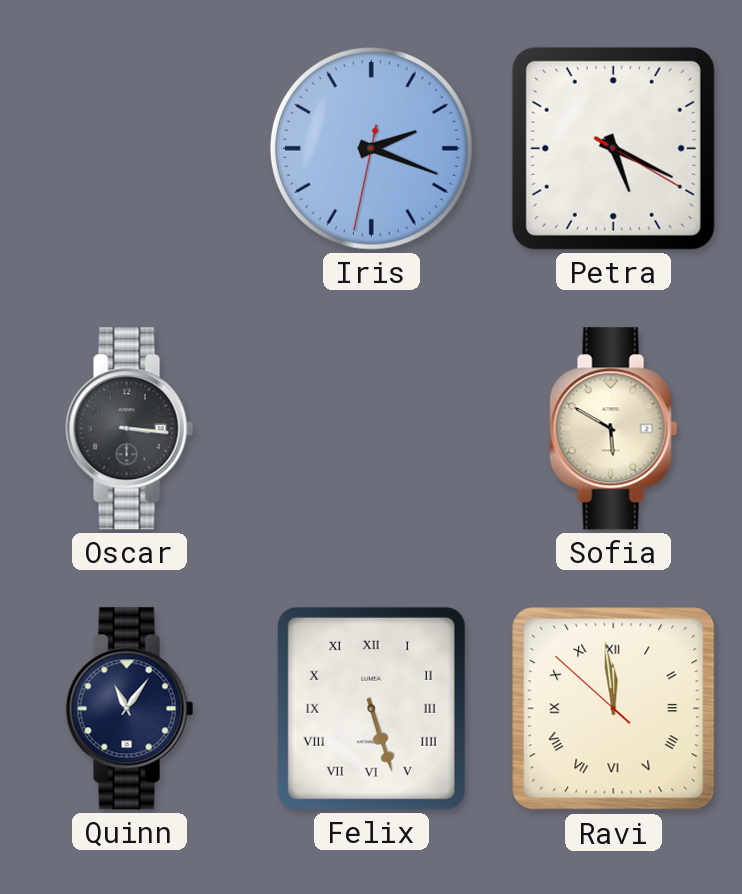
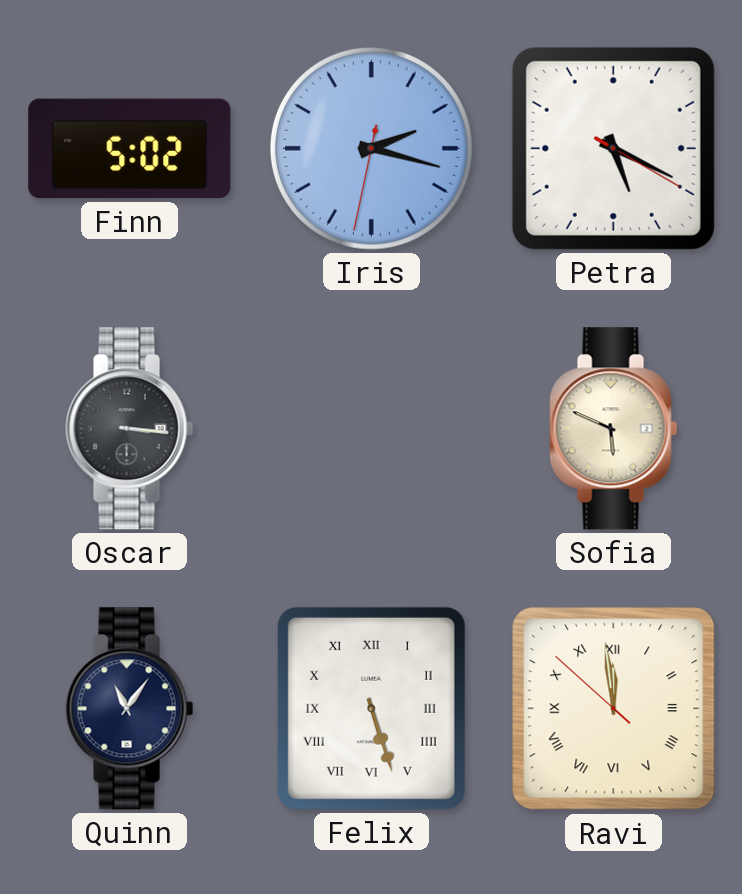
Finn: none -> 5:02 (130, 149)
Iris: 2:18 -> 2:17 (371, 148)
Sofia: 5:50 -> 5:49 (614, 429)
